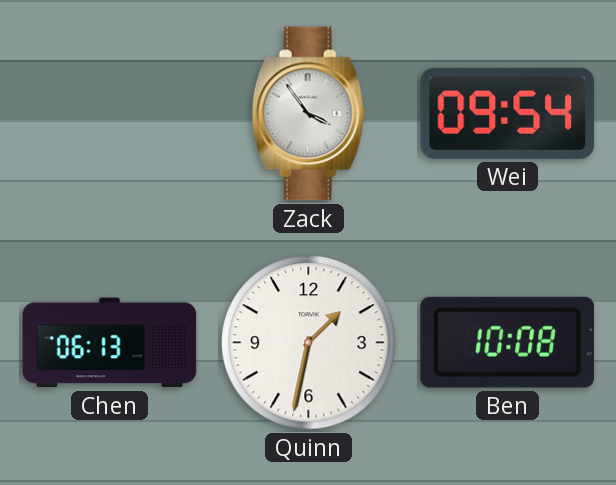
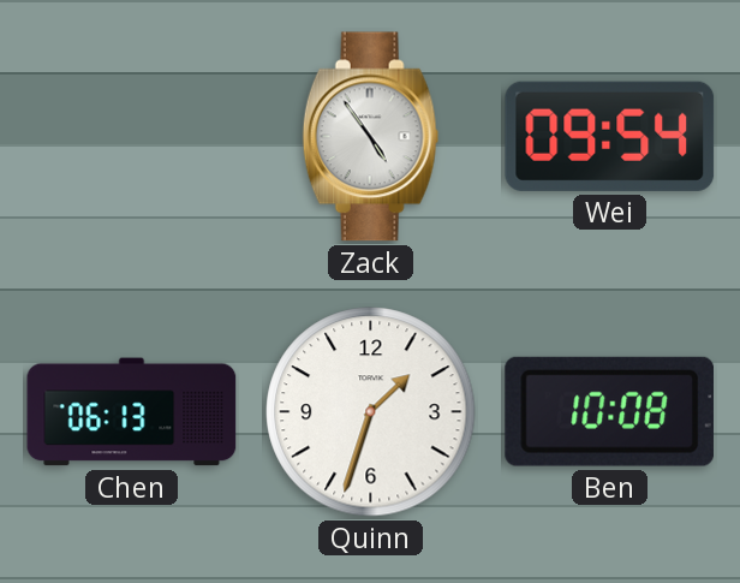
Zack: 3:54 -> 4:54 (371, 137)
Quinn: 1:32 -> 1:33 (371, 412)
